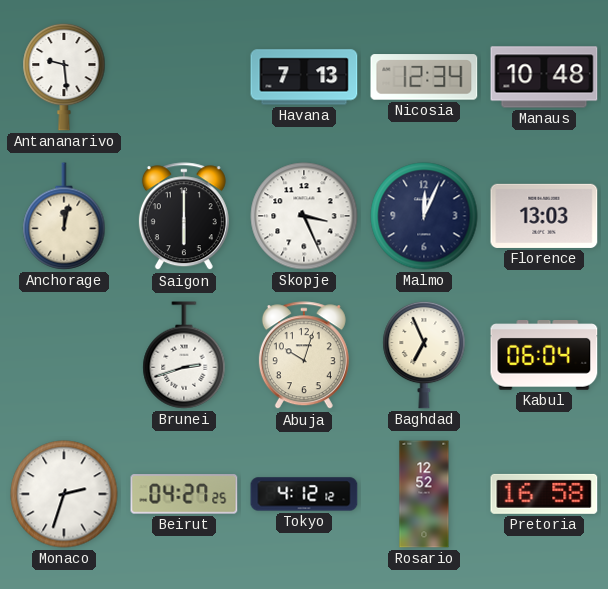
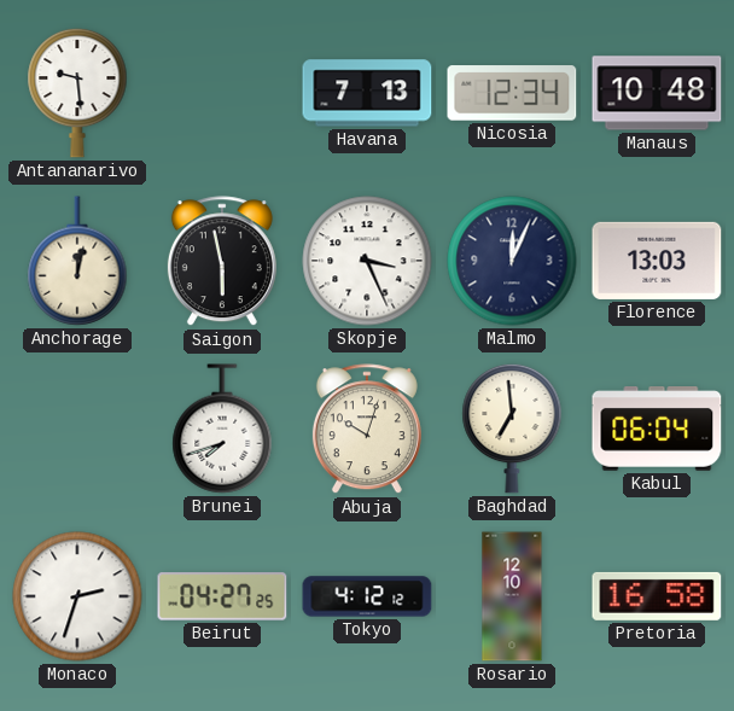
Saigon: 6:00 -> 5:58 (222, 262)
Brunei: 2:42 -> 7:42 (222, 429)
Baghdad: 6:56 -> 6:59 (512, 429)
Rosario: 12:52 -> 12:10 (512, 596)
